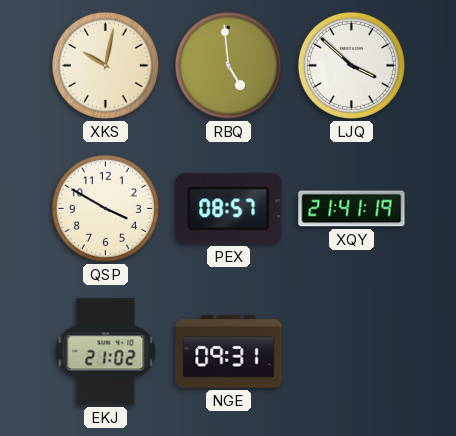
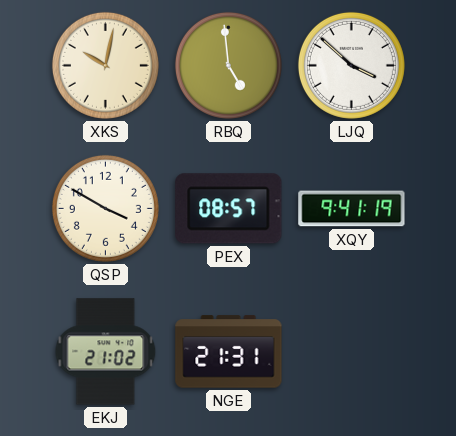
XQY: 21:41 -> 9:41 (352, 209)
NGE: 09:31 -> 21:31 (229, 352)
